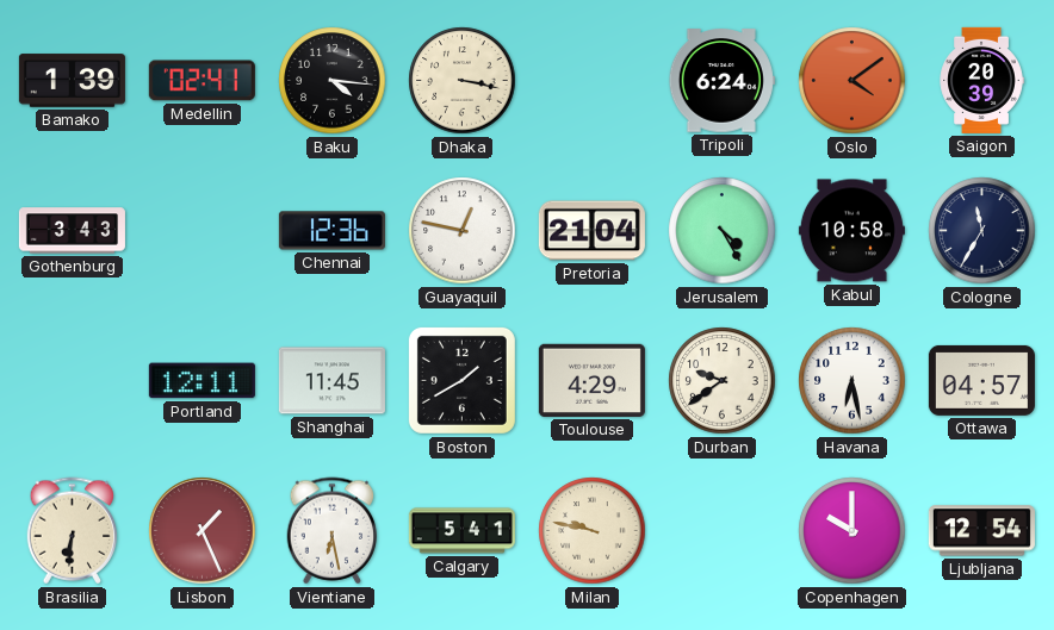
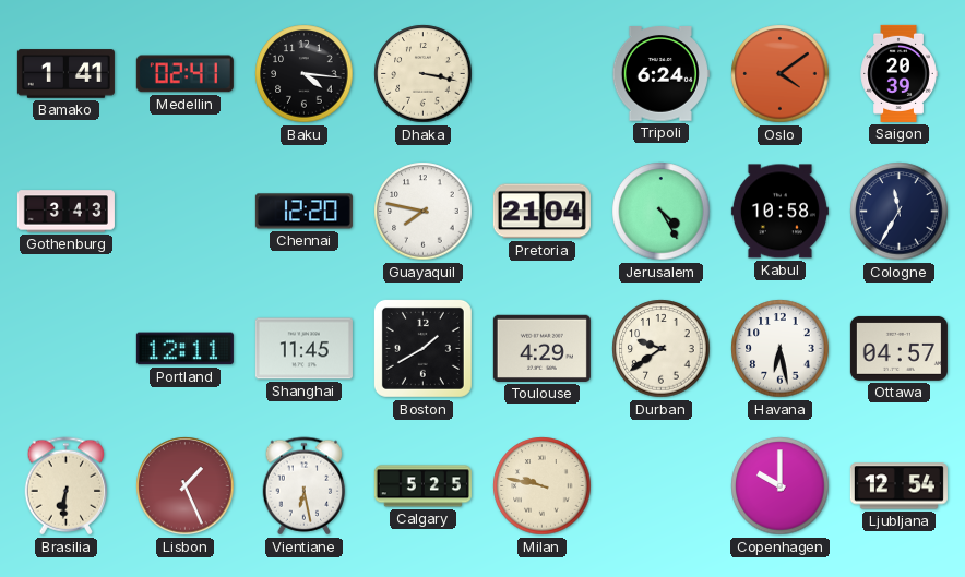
Bamako: 1:39 -> 1:41 (65, 74)
Chennai: 12:36 -> 12:20 (303, 212)
Guayaquil: 12:47 -> 7:47 (424, 212)
Calgary: 5:41 -> 5:25 (422, 486)
